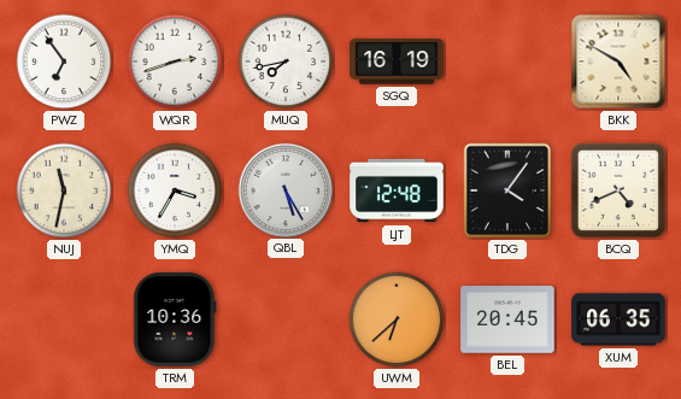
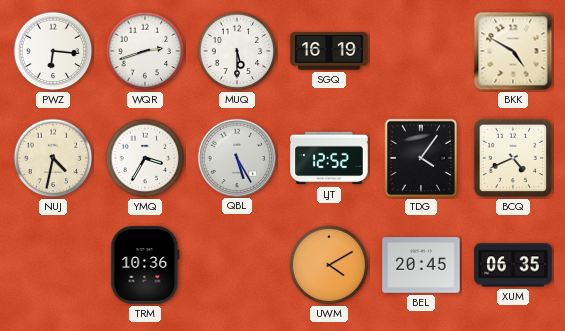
PWZ: 6:54 -> 6:16 (53, 51)
MUQ: 7:43 -> 5:30 (237, 51)
NUJ: 11:32 -> 4:32 (53, 158)
LJT: 12:48 -> 12:52 (329, 158)
UWM: 6:38 -> 4:10 (329, 265)
